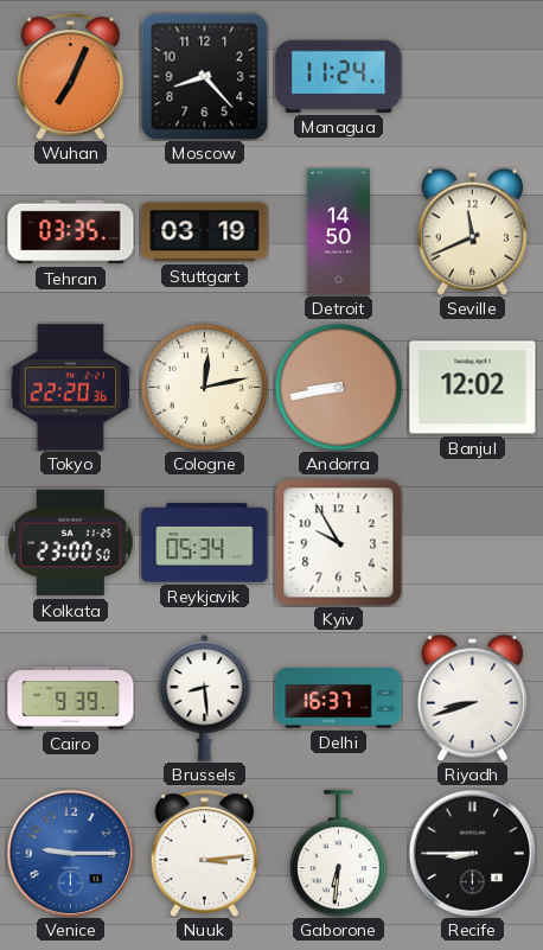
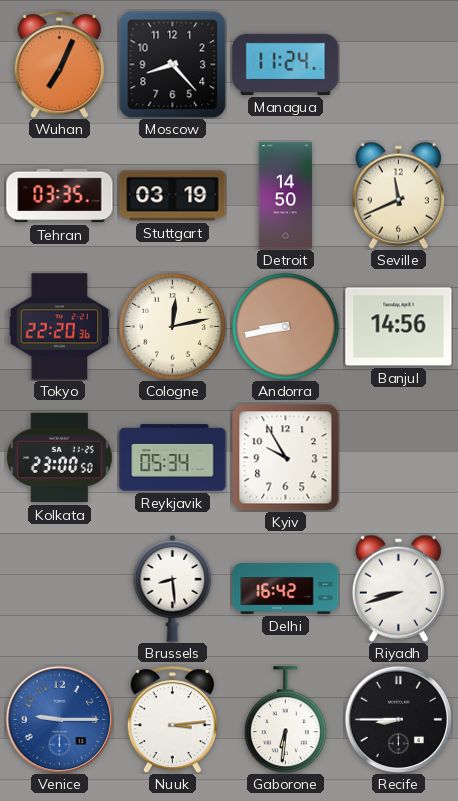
Banjul: 12:02 -> 14:56 (399, 327)
Cairo: 9:39 -> none (71, 699)
Delhi: 16:37 -> 16:42 (286, 589)
